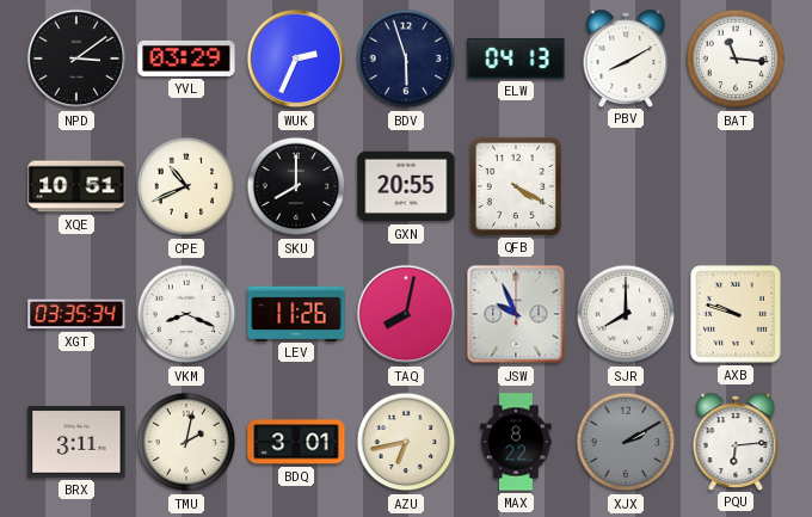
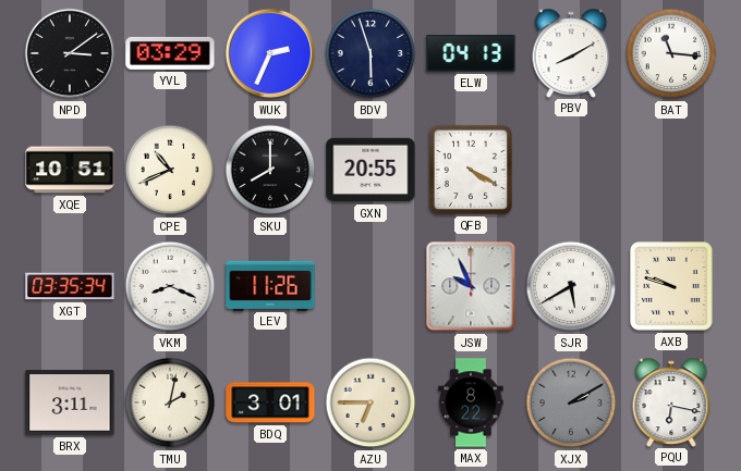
TAQ: 8:02 -> none (406, 314)
SJR: 8:00 -> 5:40 (571, 286)
AZU: 6:43 -> 6:45 (370, 402)
PQU: 6:14 -> 6:17 (671, 401)
